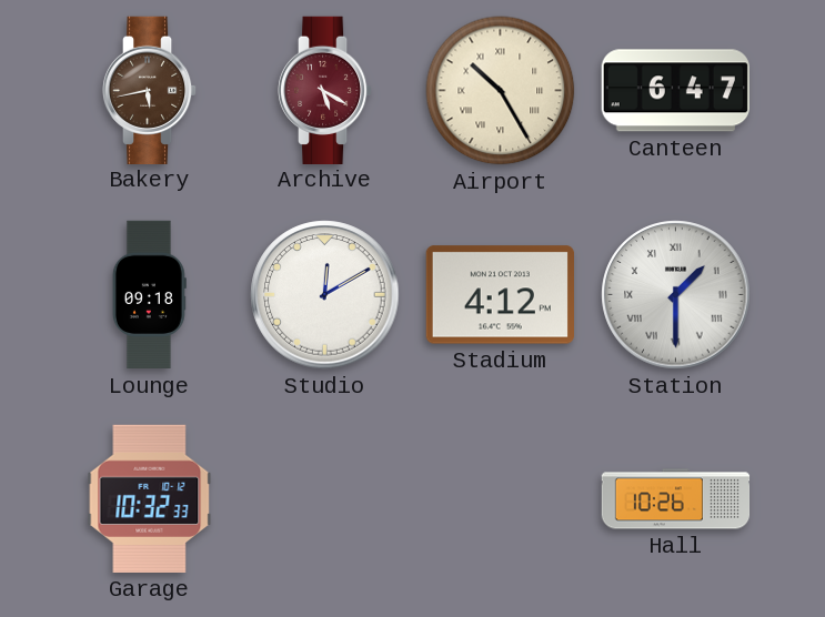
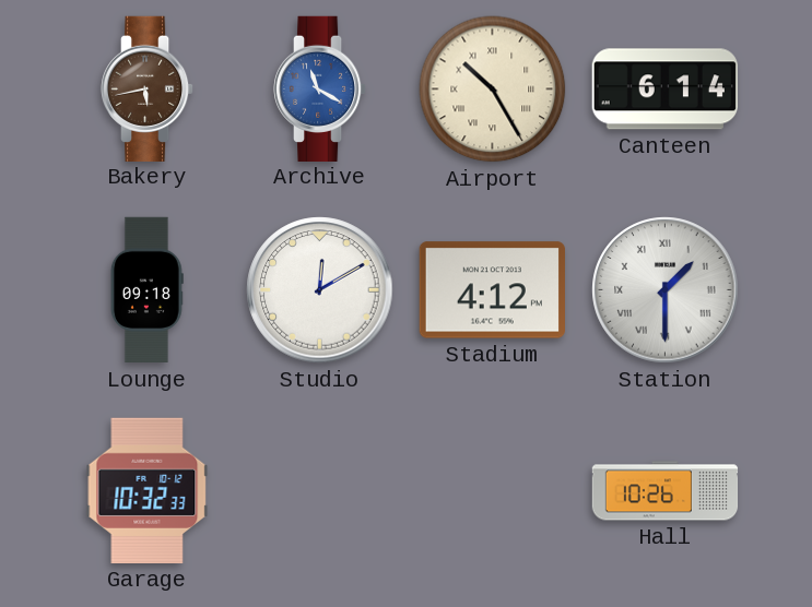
Archive: 5:20 -> 11:20 (320, 88)
Archive dial: burgundy -> blue (320, 88)
Canteen: 6:47 -> 6:14 (664, 90)
